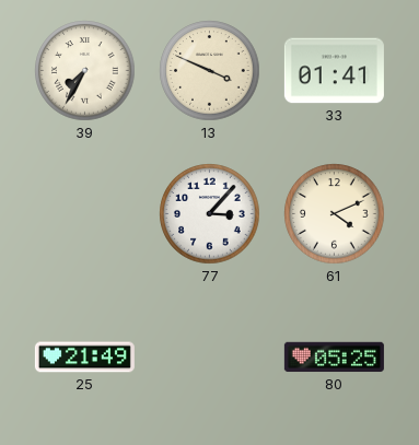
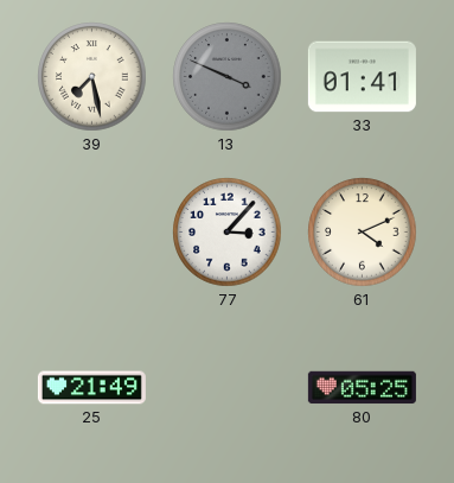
39: 7:35 -> 7:28 (92, 77)
13 dial: cream -> grey (228, 77)
